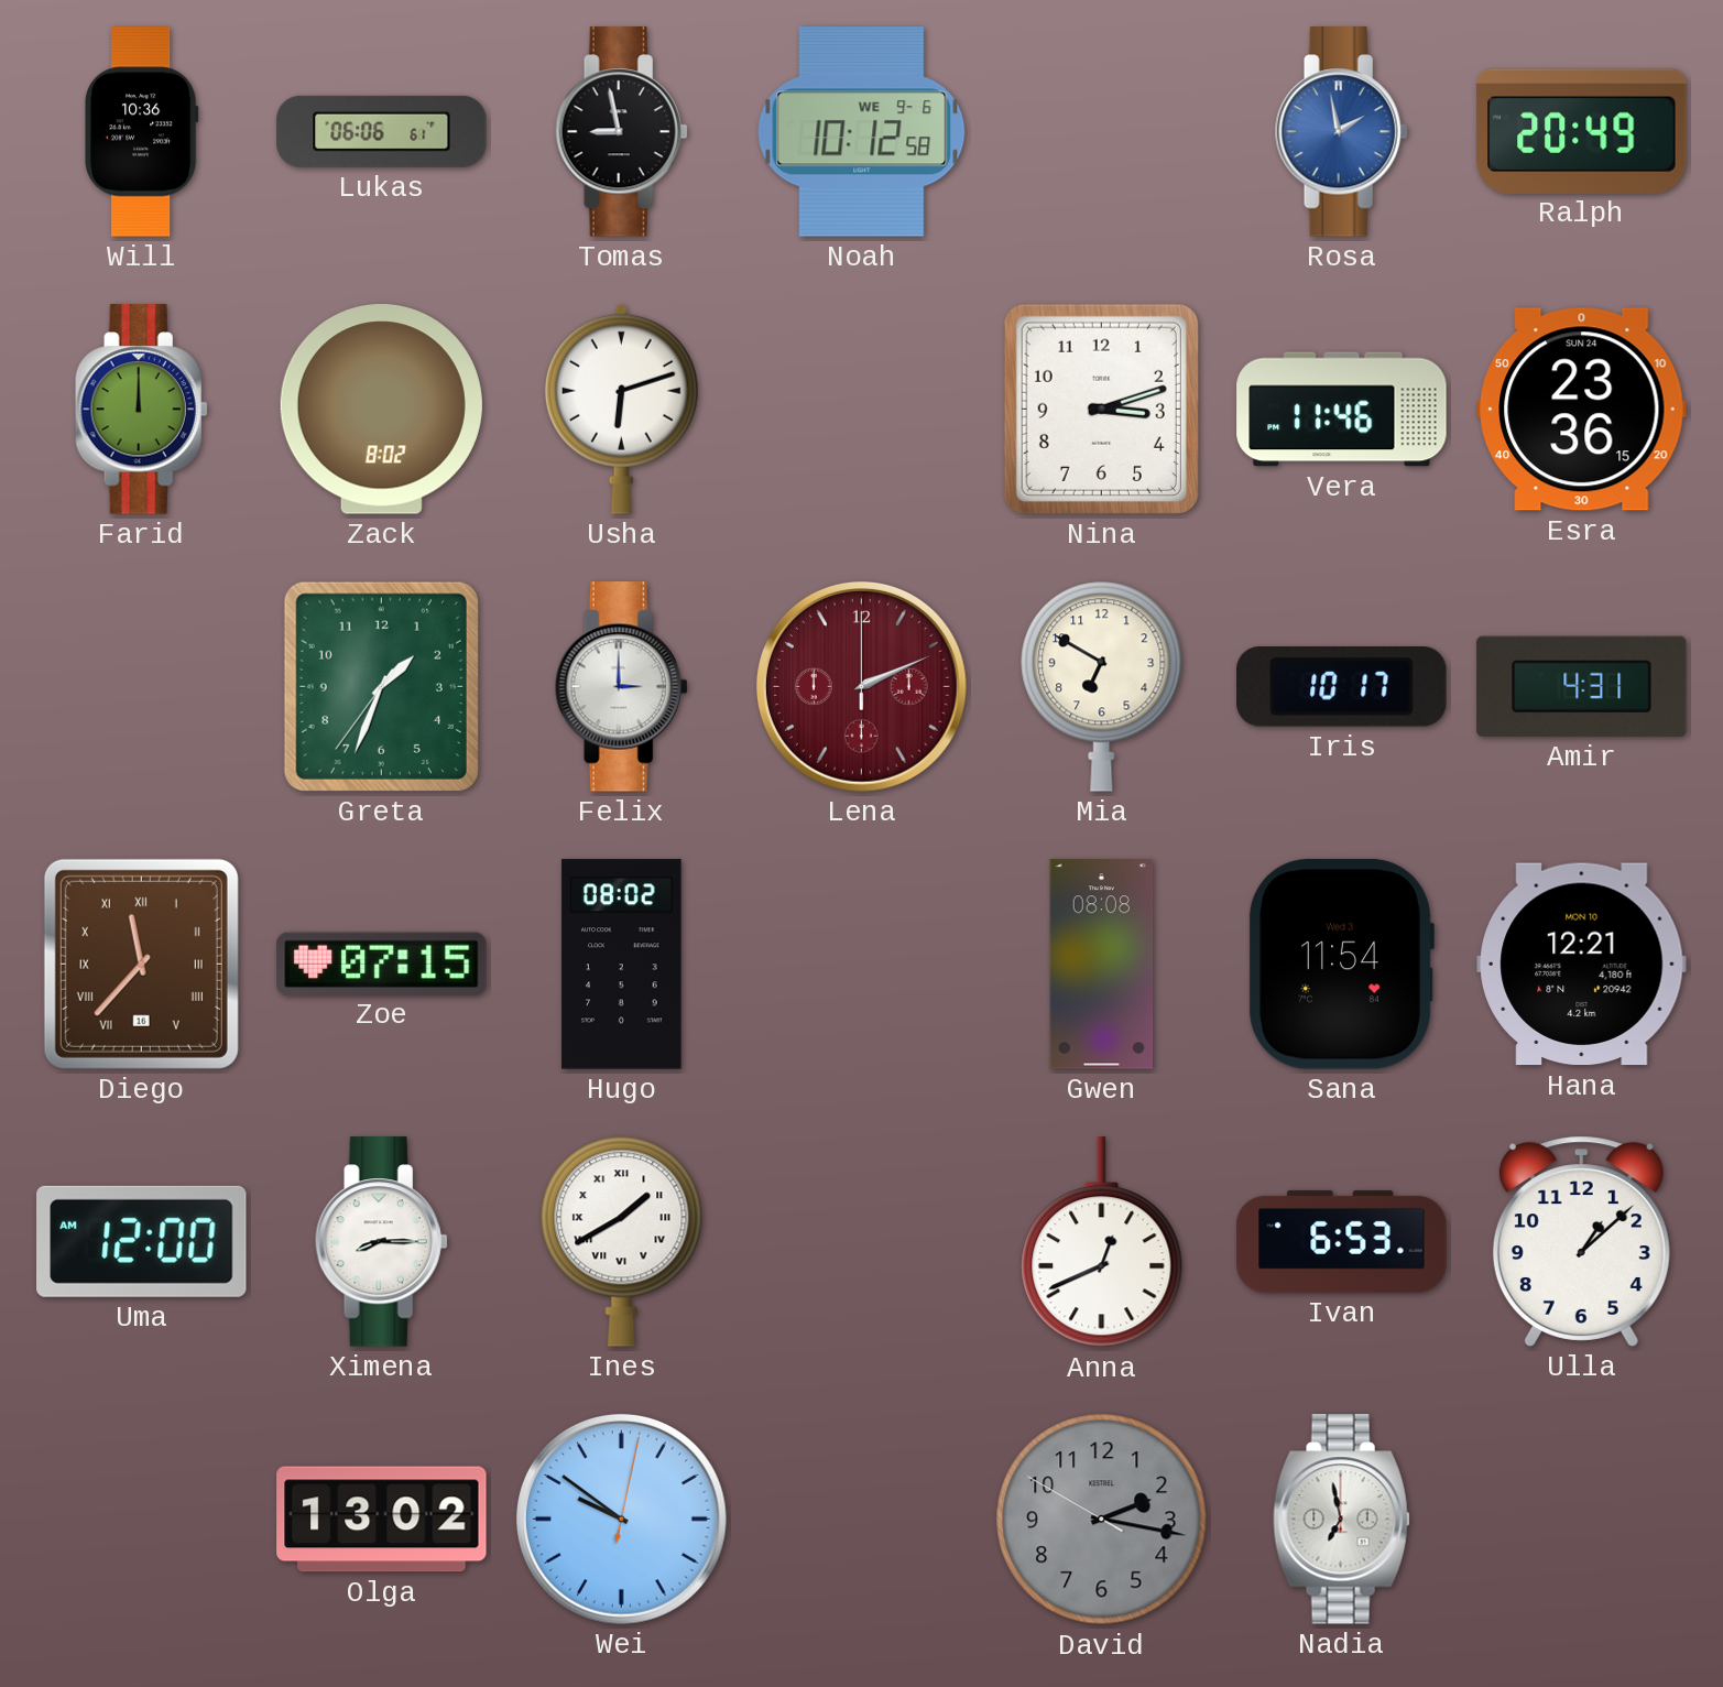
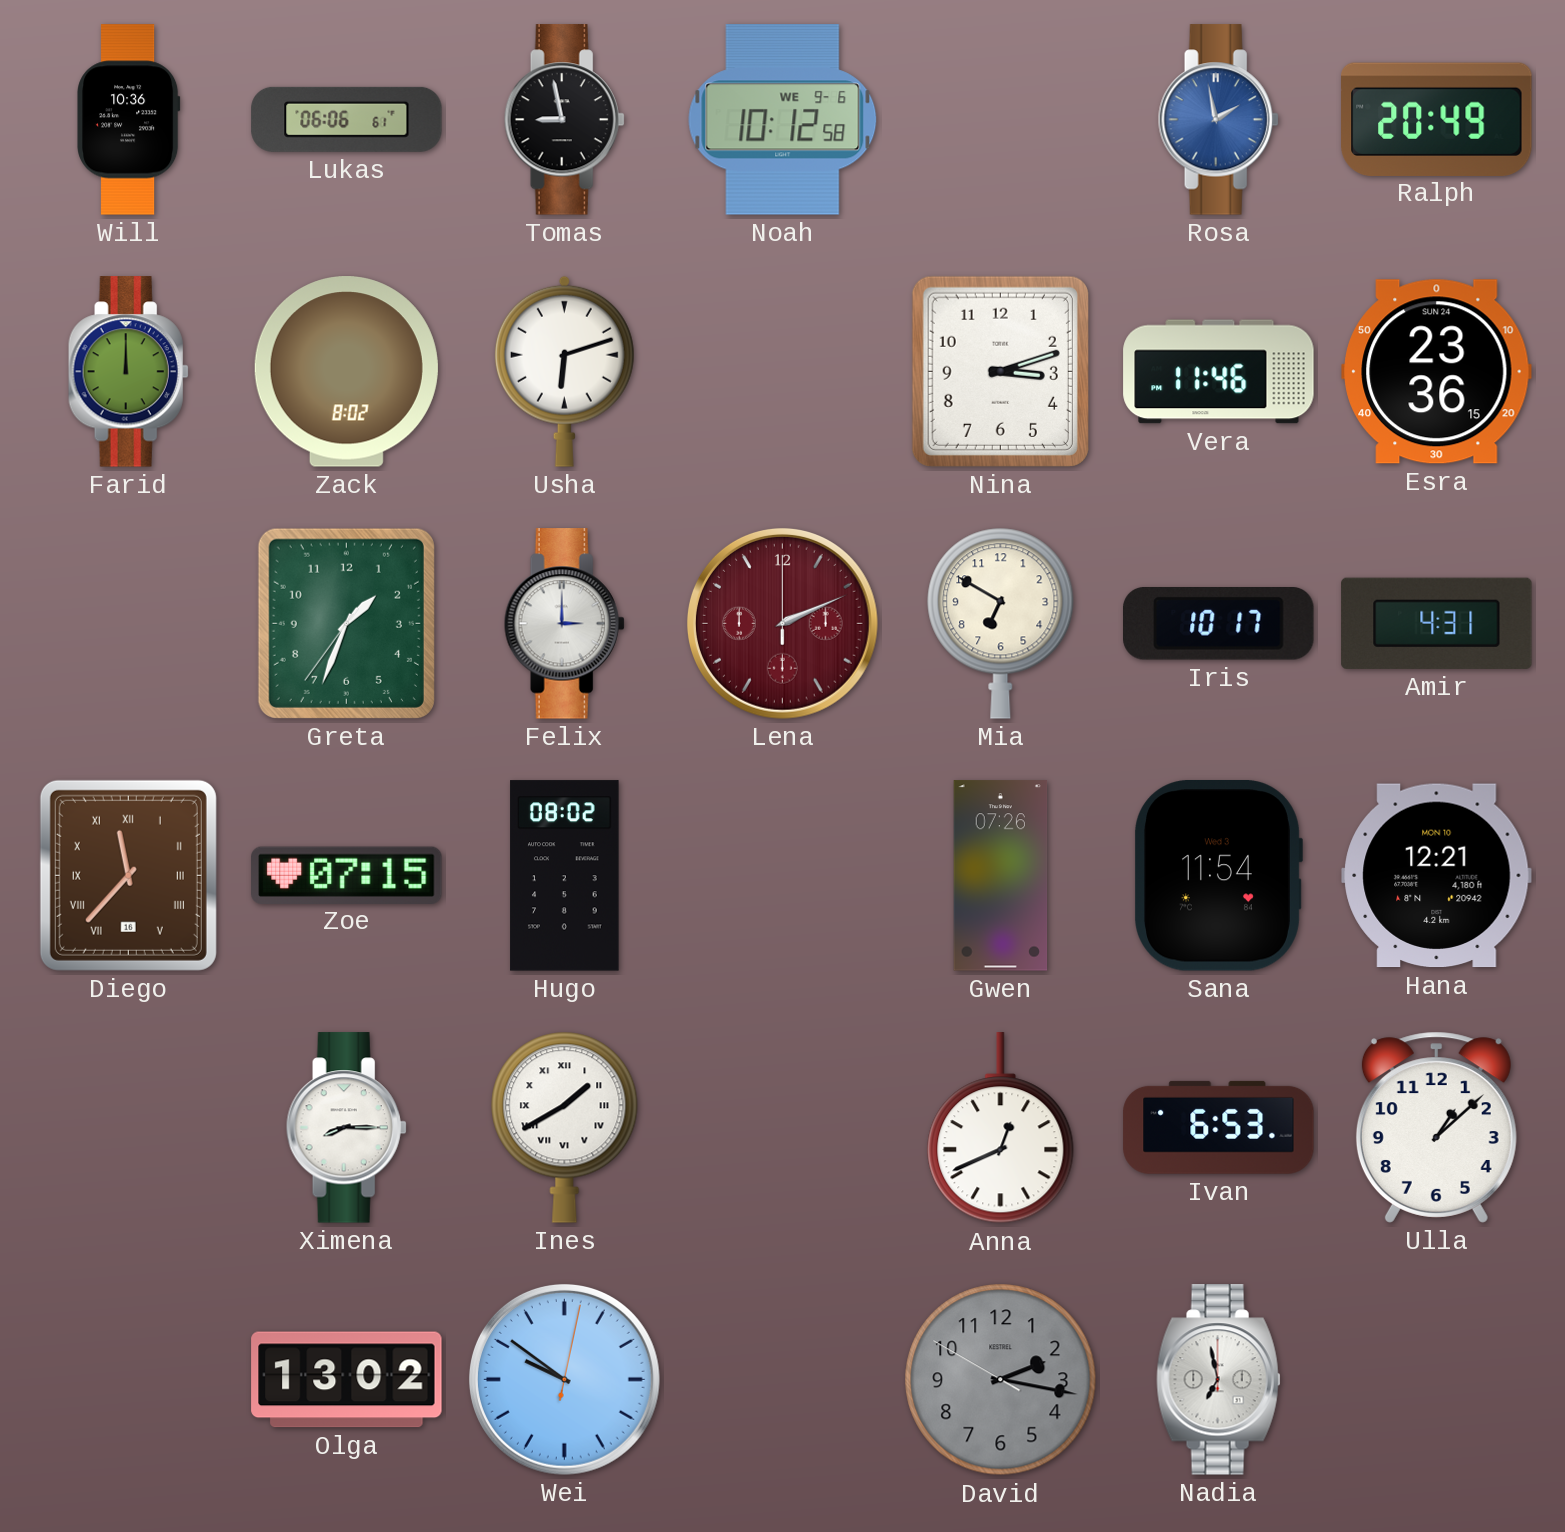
Gwen: 08:08 -> 07:26 (1001, 876)
Uma: 12:00 -> none (142, 1241)
